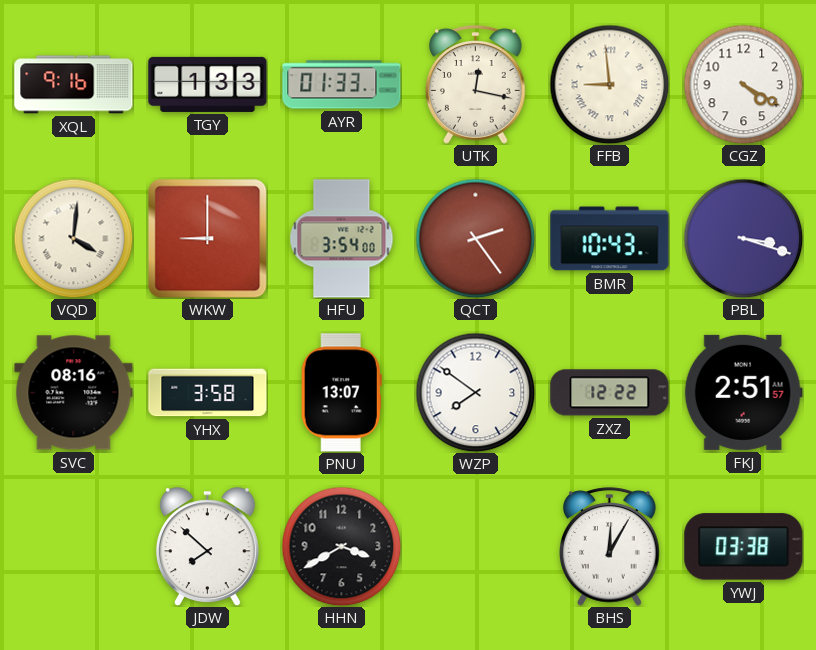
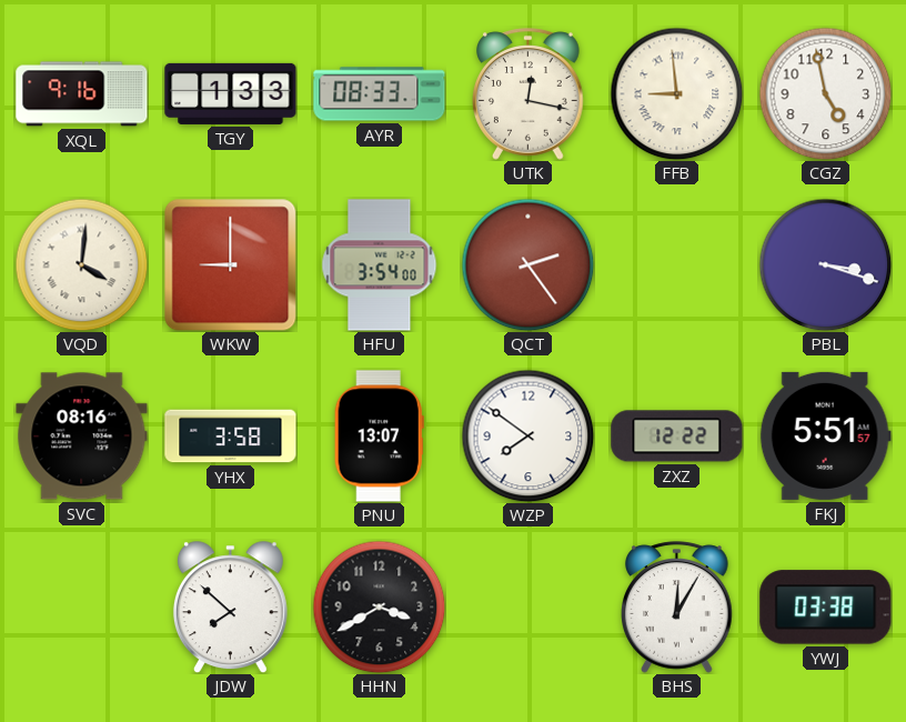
AYR: 01:33 -> 08:33 (380, 94)
CGZ: 4:20 -> 4:58 (825, 93)
BMR: 10:43 -> none (610, 239)
FKJ: 2:51 -> 5:51 (825, 435)
